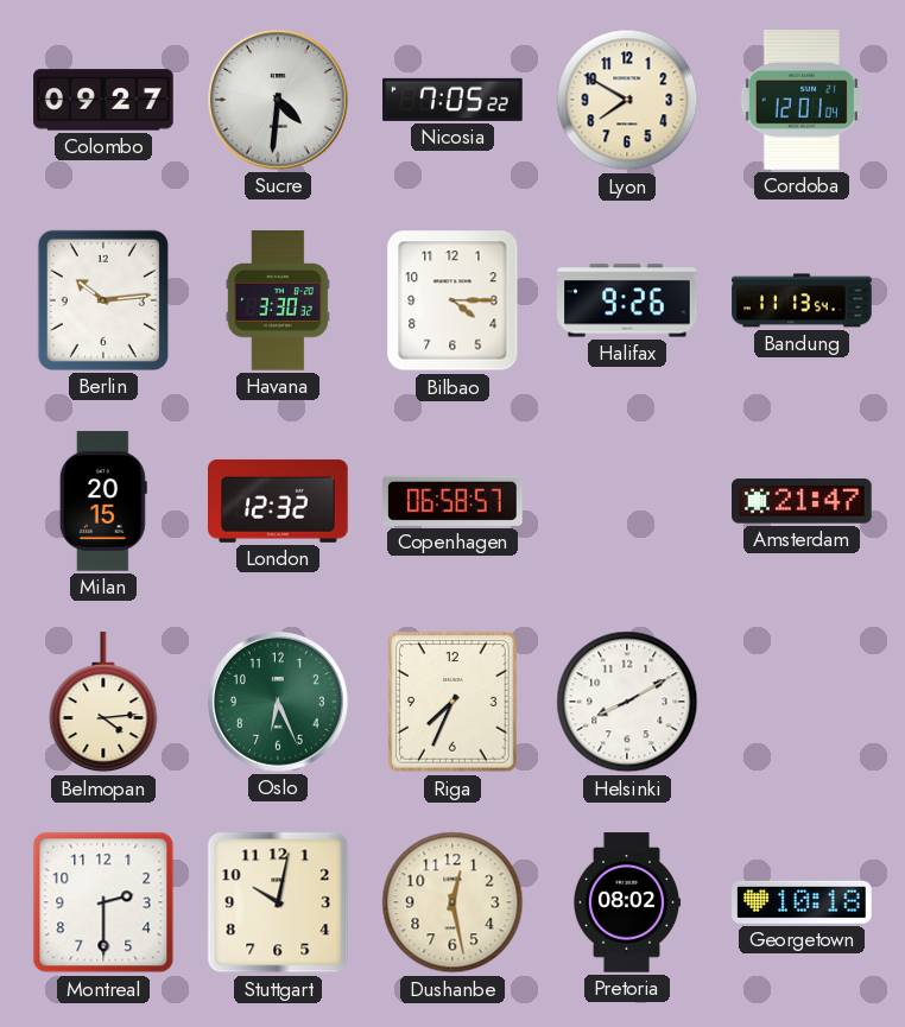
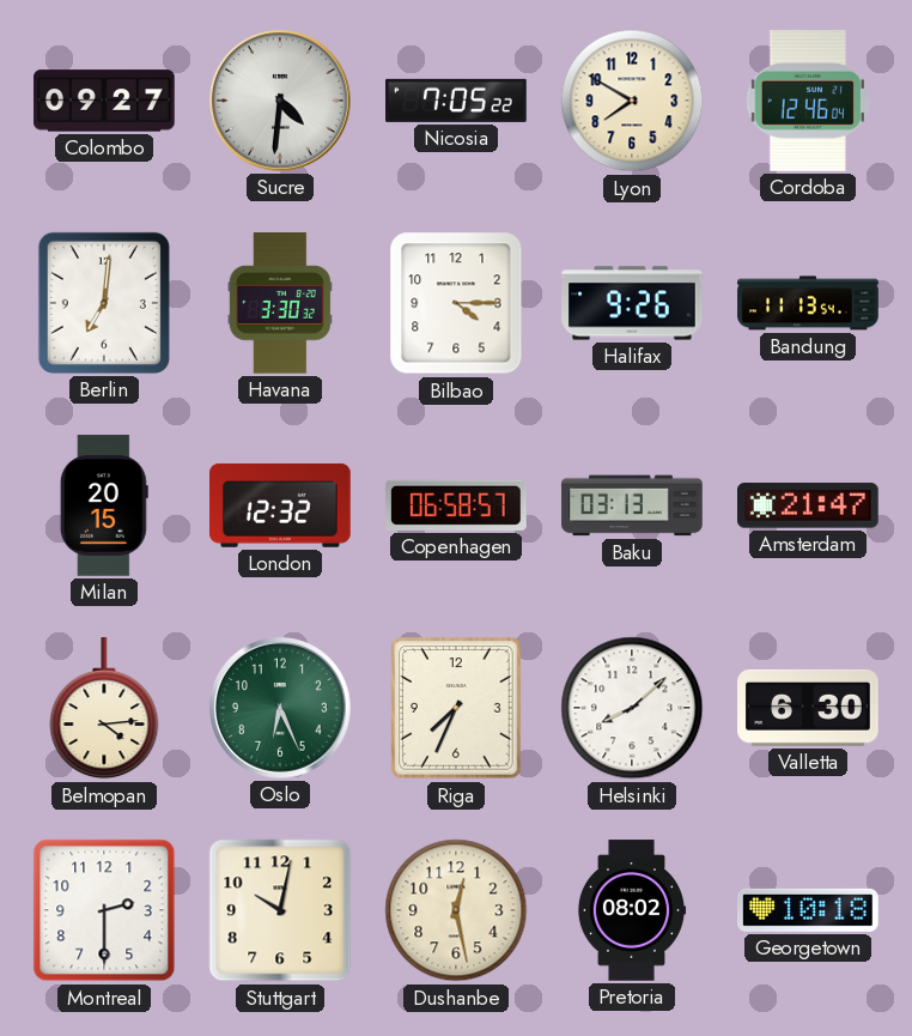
Cordoba: 12:01 -> 12:46 (807, 102)
Berlin: 10:14 -> 7:01 (104, 303)
Baku: none -> 03:13 (632, 505)
Helsinki: 8:10 -> 8:08 (632, 708)
Valletta: none -> 6:30 (808, 708)
